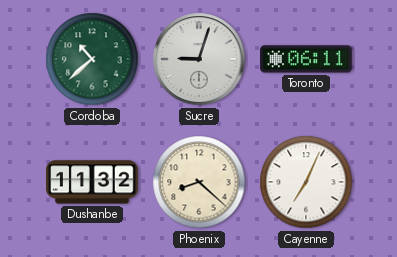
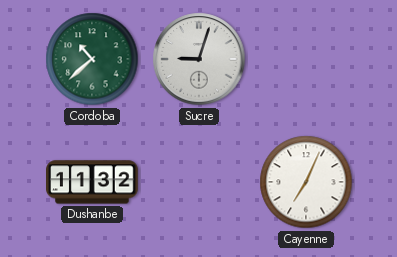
Toronto: 06:11 -> none (306, 59)
Phoenix: 8:22 -> none (199, 182)
